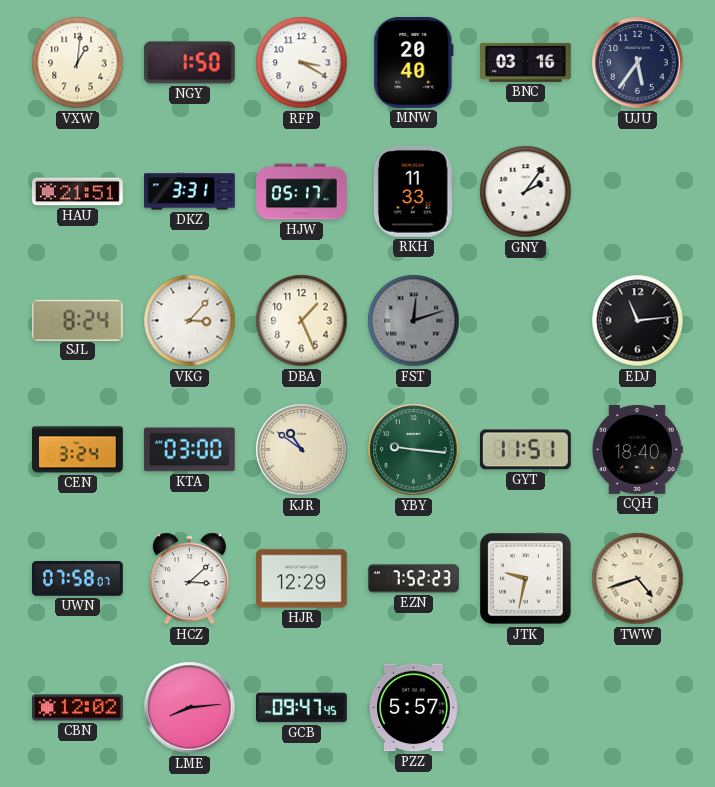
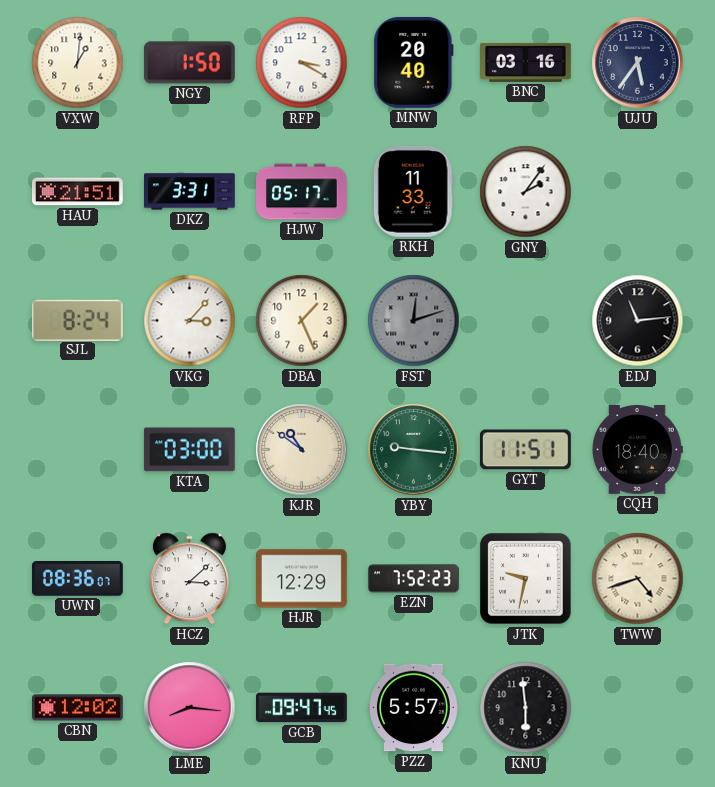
CEN: 3:24 -> none (78, 450)
UWN: 07:58 -> 08:36 (77, 579)
LME: 8:14 -> 8:16 (190, 708)
KNU: none -> 5:59 (526, 708)
